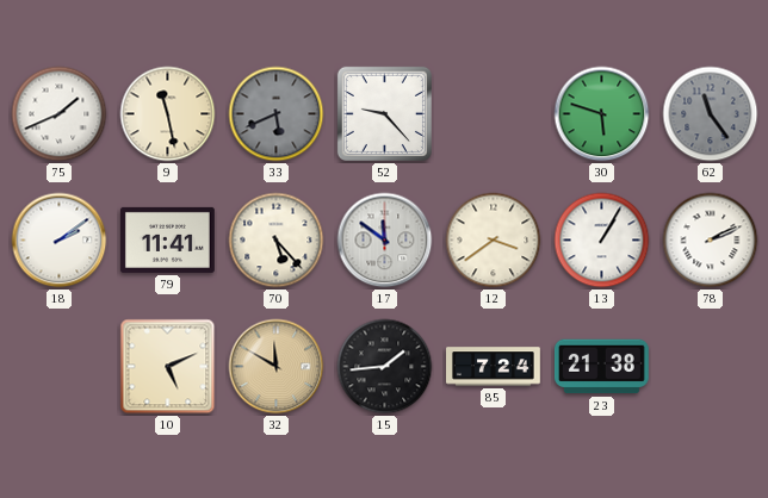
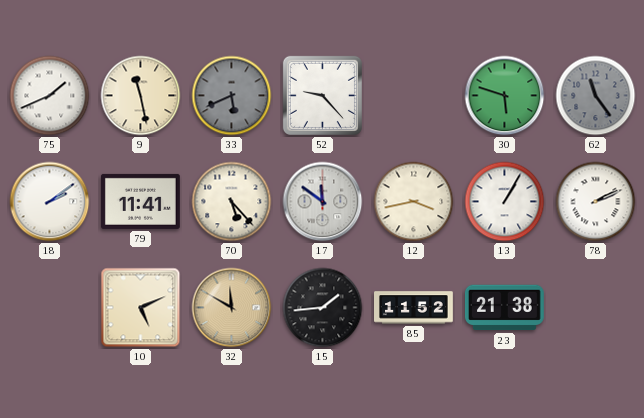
12: 3:39 -> 3:43 (414, 202)
85: 7:24 -> 11:52 (414, 308)
